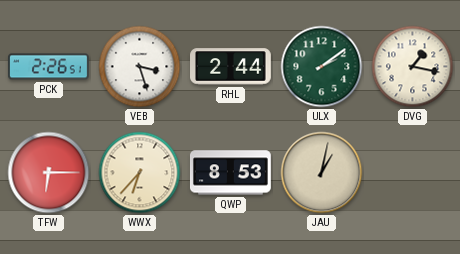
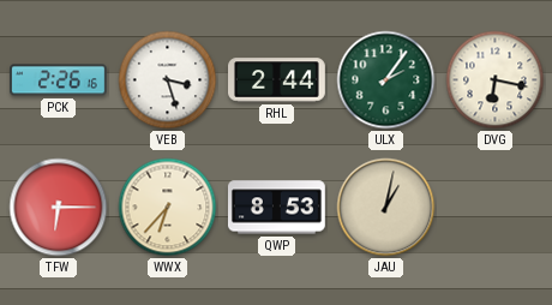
PCK: 2:26:51 -> 2:26:16 (59, 80)
ULX: 2:09 -> 2:06 (386, 80)
DVG: 1:17 -> 6:17 (496, 80)
